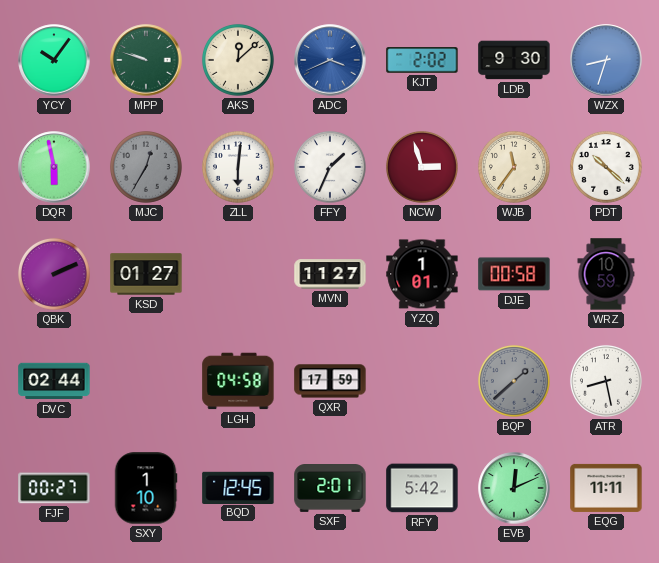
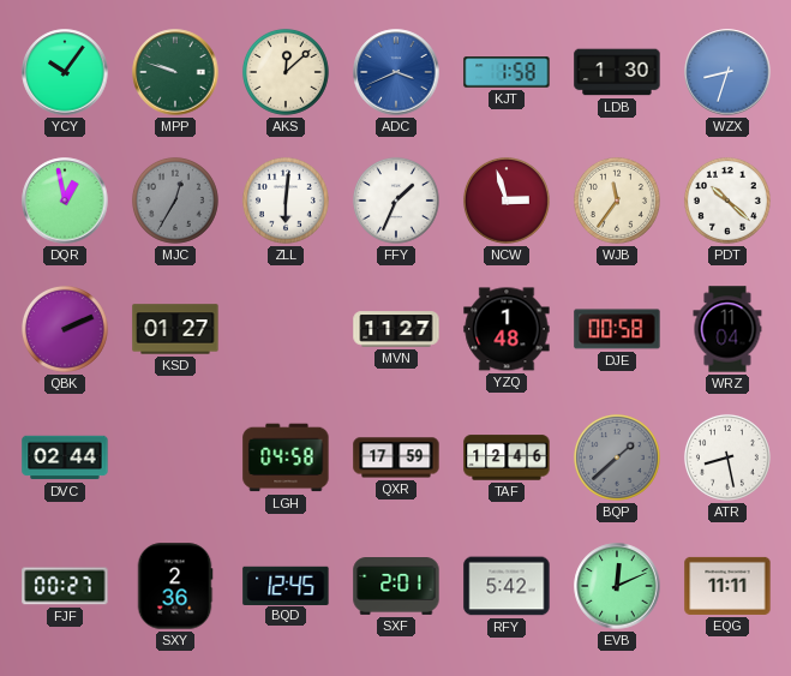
KJT: 2:02 -> 1:58 (507, 72)
LDB: 9:30 -> 1:30 (617, 72)
DQR: 5:58 -> 12:58 (65, 201)
YZQ: 1:01 -> 1:48 (507, 329)
WRZ: 10:59 -> 11:04 (727, 329)
TAF: none -> 12:46 (507, 457)
SXY: 1:10 -> 2:36 (175, 586)
